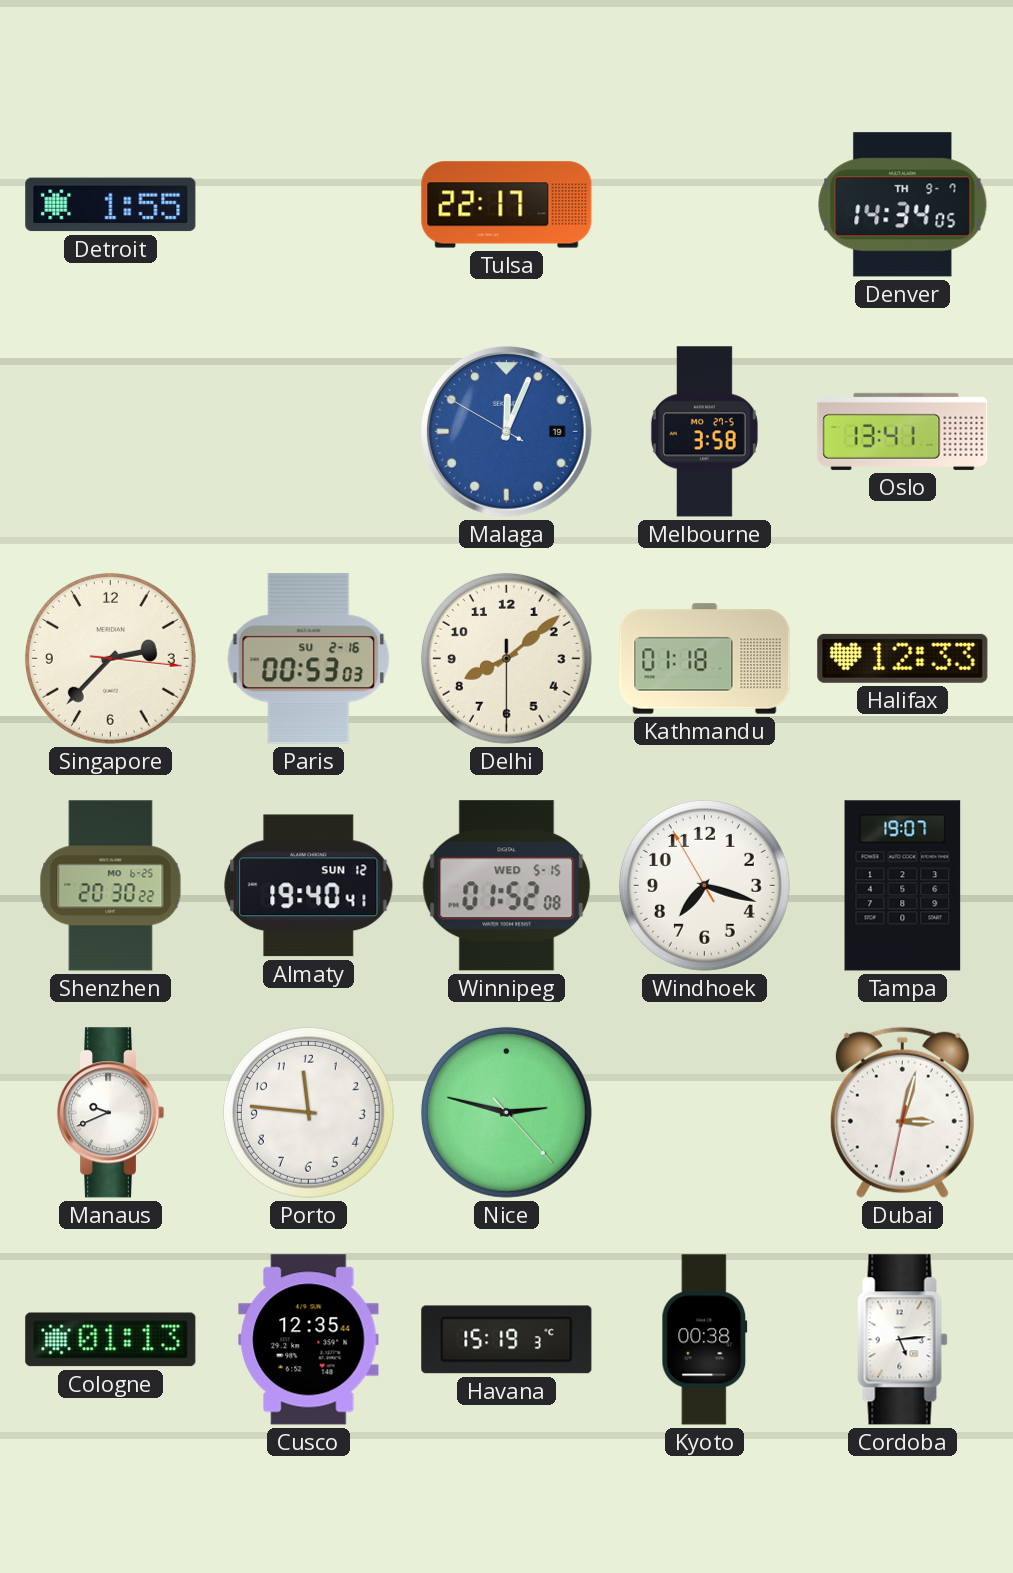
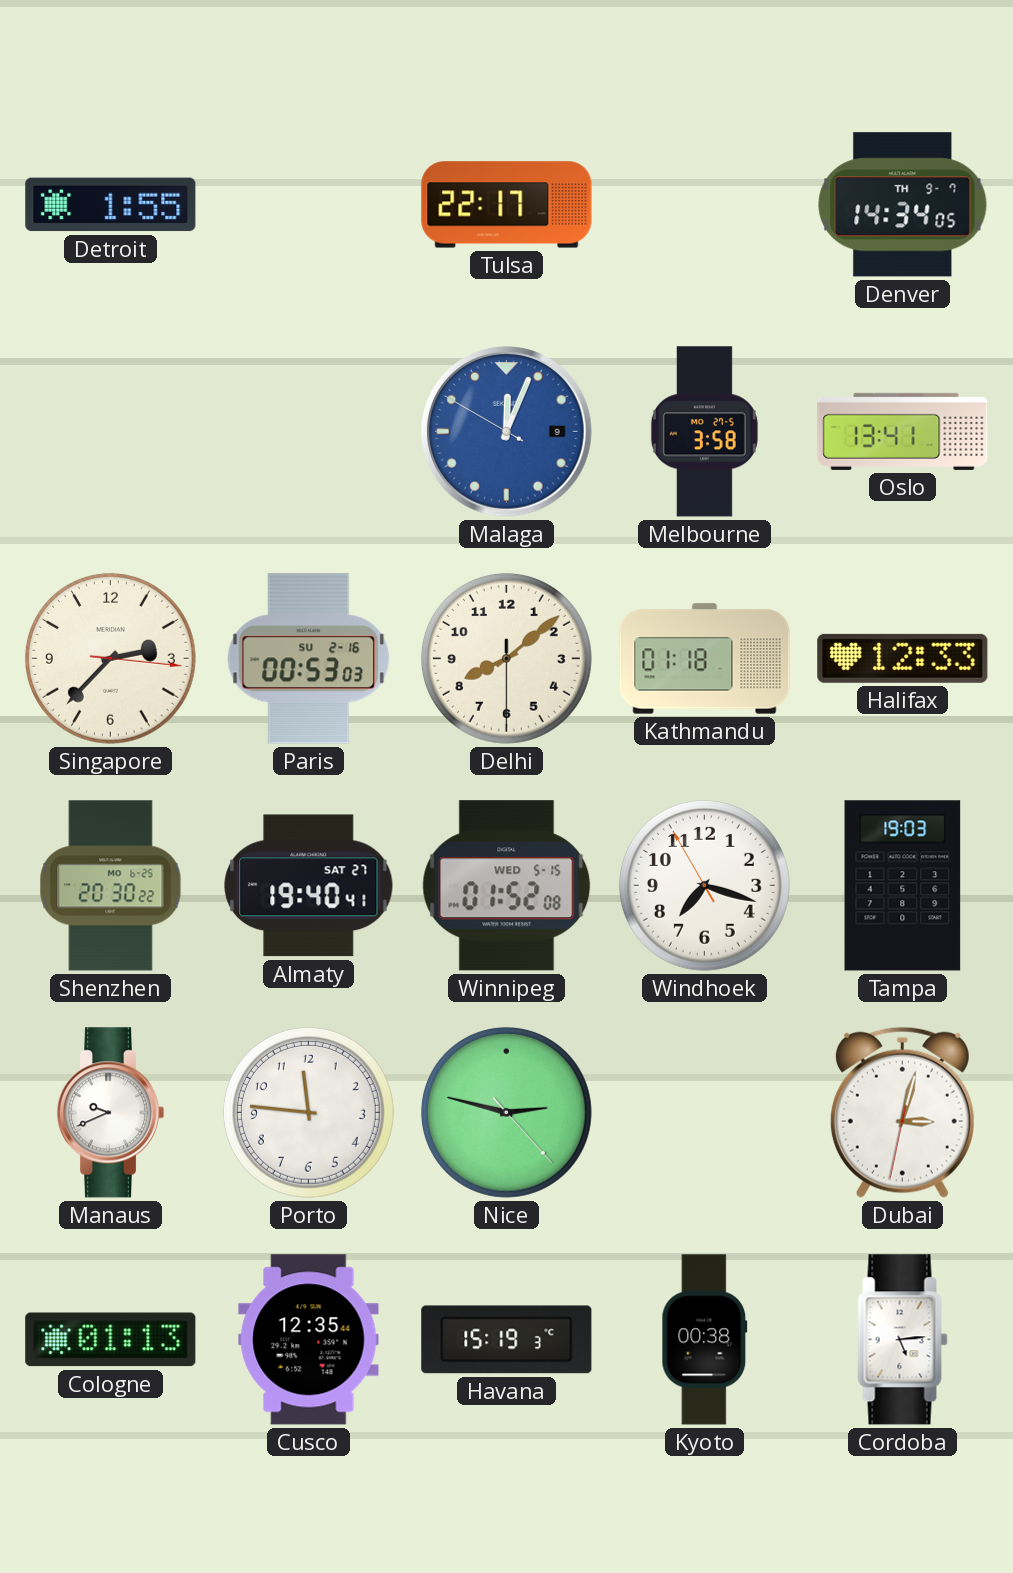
Malaga date: 19 -> 9 (507, 432)
Almaty date: SUN 12 -> SAT 27 (309, 886)
Tampa: 19:07 -> 19:03 (903, 886)
